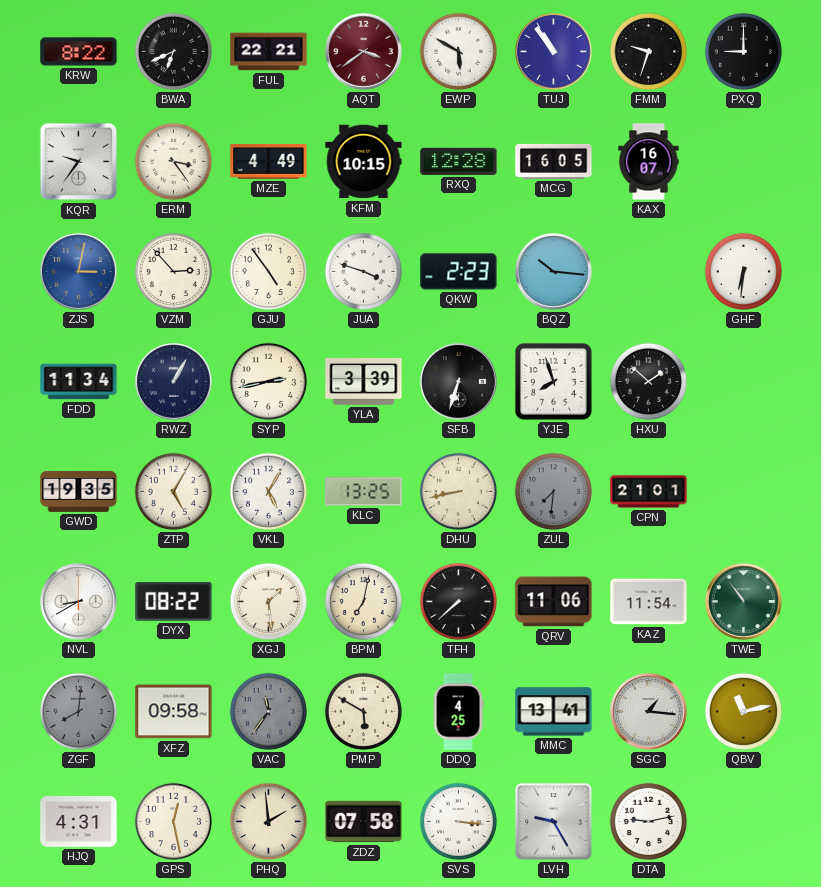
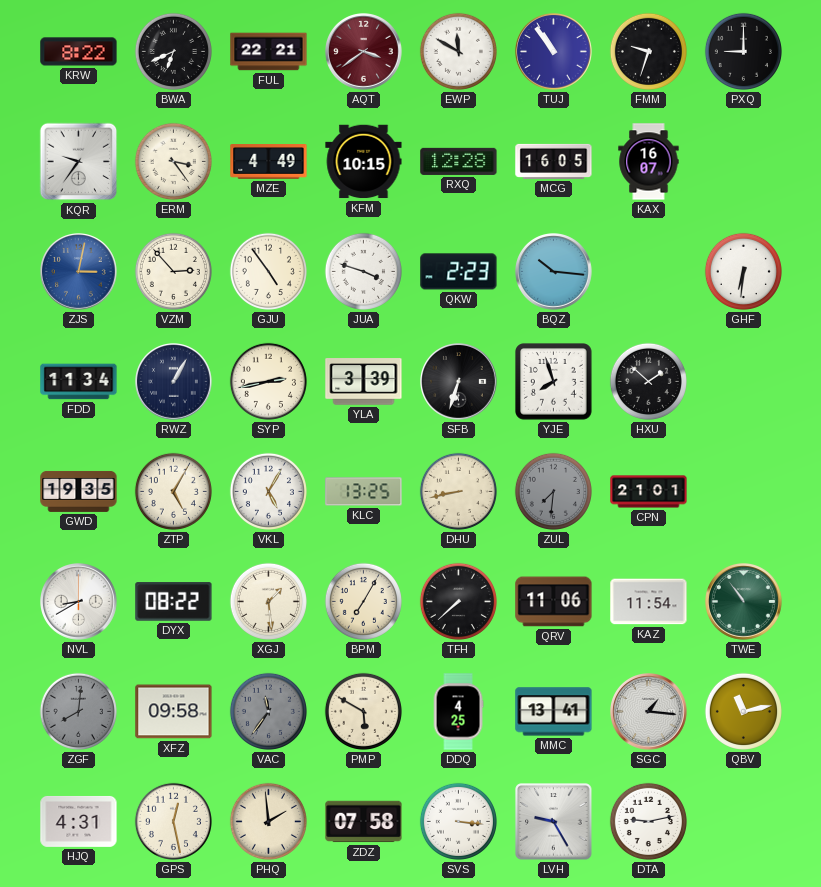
EWP: 5:50 -> 11:50 (458, 51)
BPM: 7:02 -> 7:05 (363, 601)
